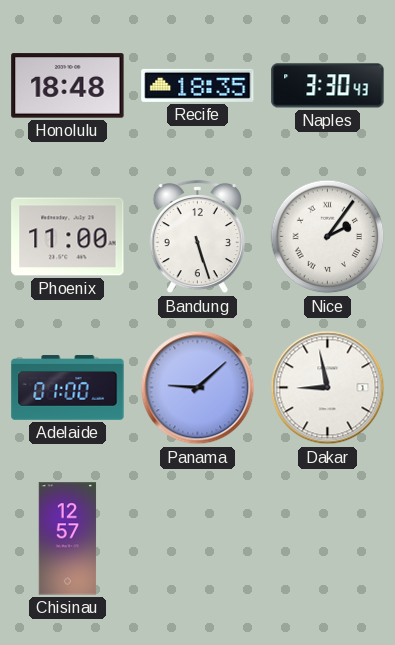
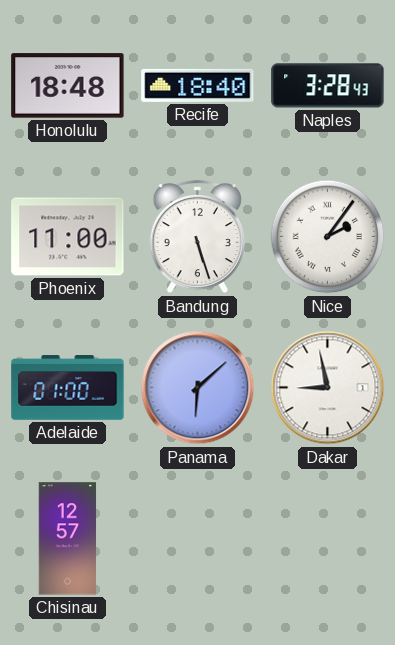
Recife: 18:35 -> 18:40 (198, 85)
Naples: 3:30 -> 3:28 (328, 86)
Panama: 9:08 -> 6:08 (198, 388)
